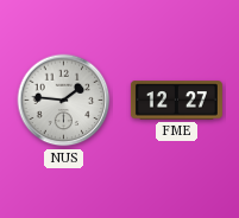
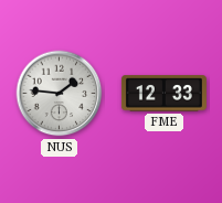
FME: 12:27 -> 12:33 (163, 94)
